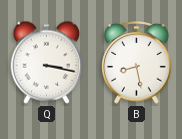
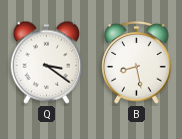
Q: 3:17 -> 3:21 (47, 62)
